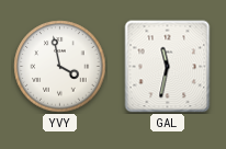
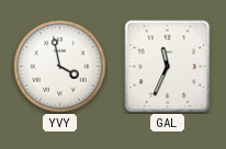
GAL: 11:32 -> 11:34 (168, 67)
